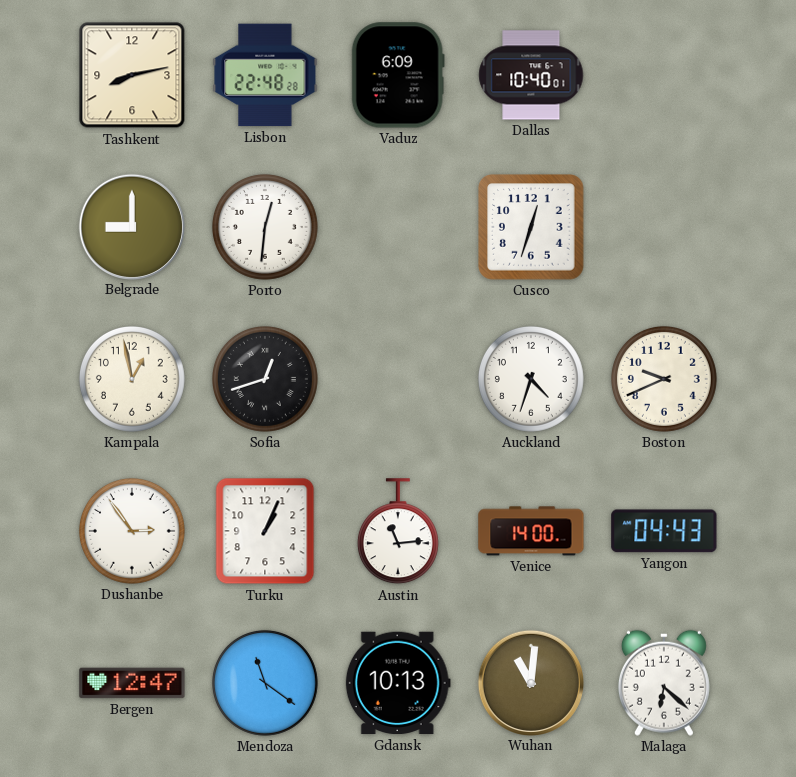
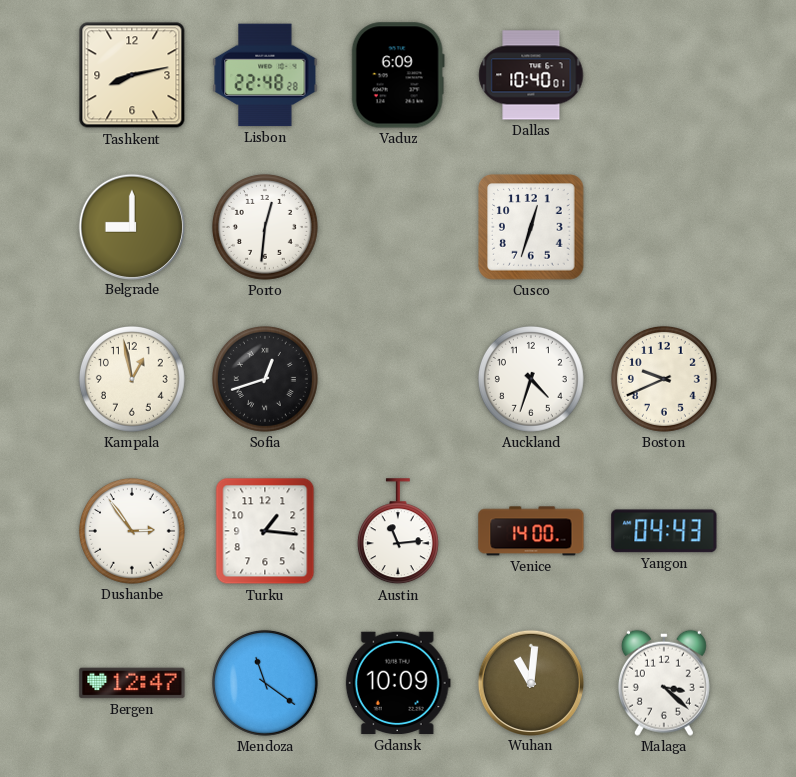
Turku: 1:04 -> 1:16 (265, 531)
Gdansk: 10:13 -> 10:09 (398, 683)
Malaga: 6:22 -> 3:22 (664, 683)
